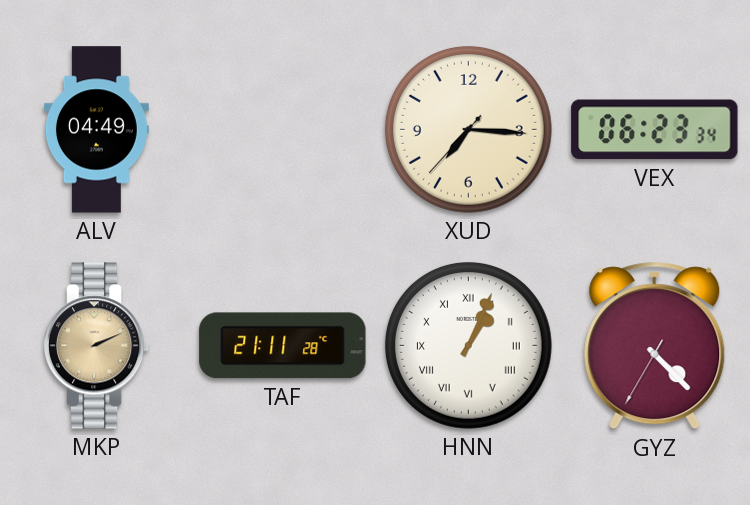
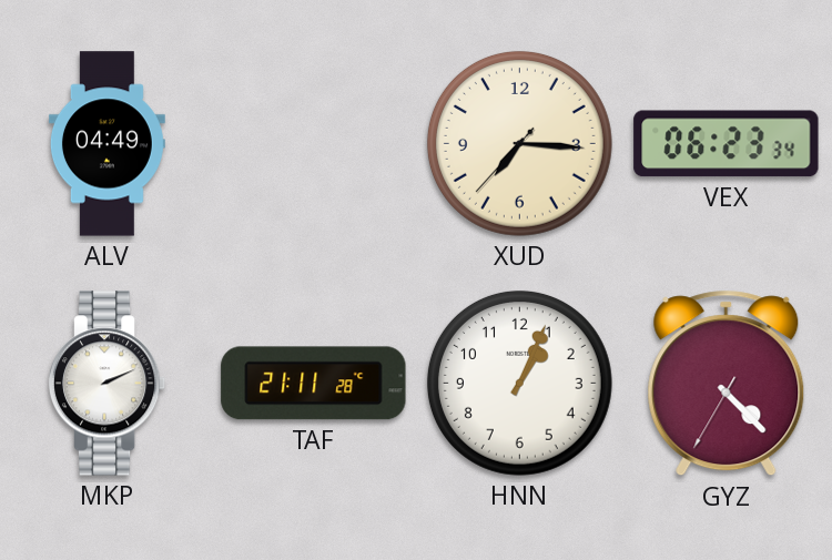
MKP dial: champagne -> white (108, 384)
HNN numerals: Roman -> Arabic (519, 383)
